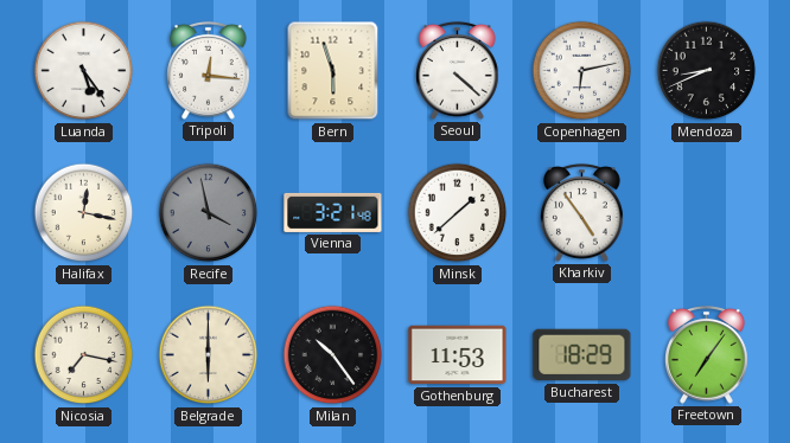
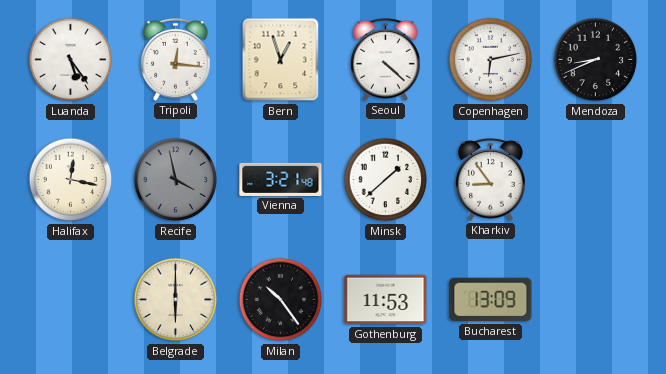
Bern: 5:57 -> 12:57 (281, 60)
Kharkiv: 4:54 -> 8:54 (491, 179)
Nicosia: 7:17 -> none (84, 355)
Bucharest: 18:29 -> 13:09 (491, 300)
Freetown: 7:06 -> none (707, 354)
